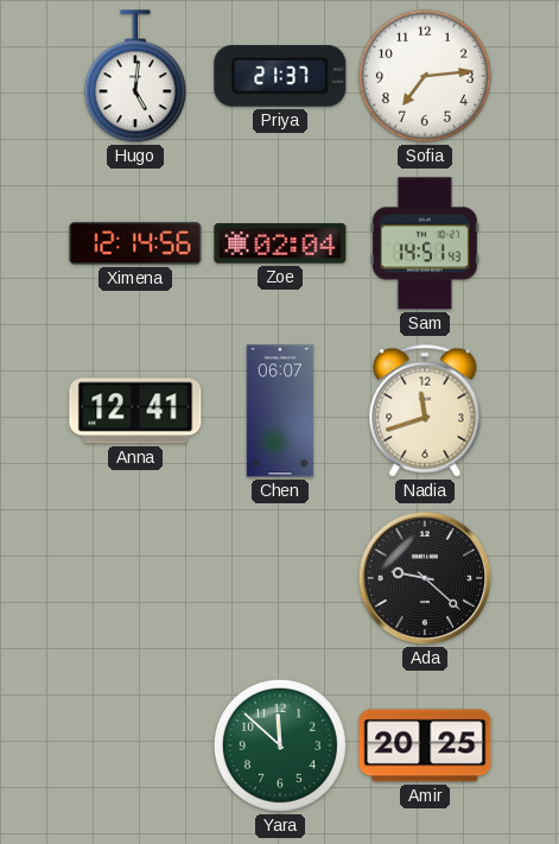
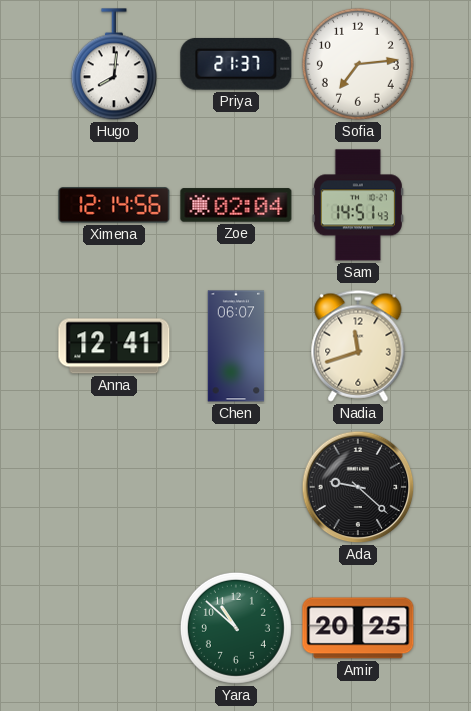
Hugo: 5:01 -> 8:01 (114, 65)
Yara: 11:52 -> 10:52 (236, 628)
